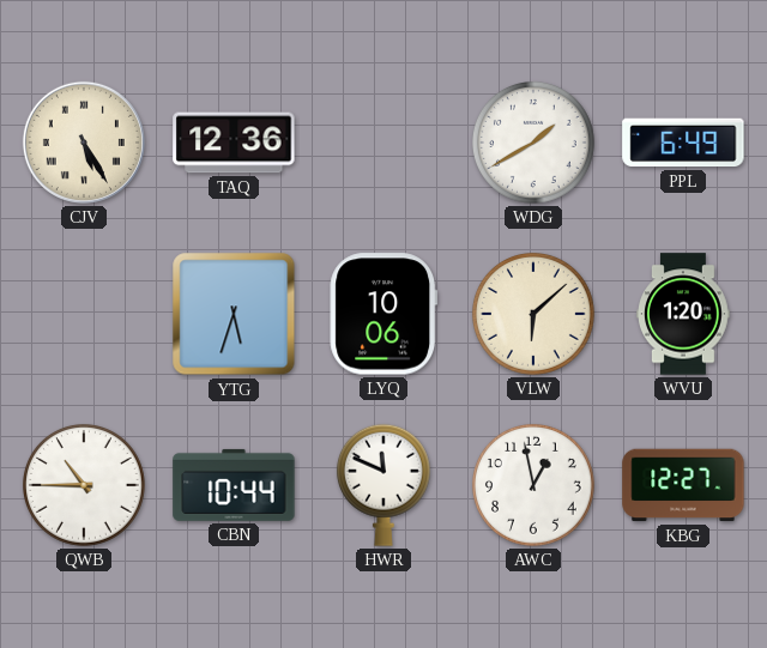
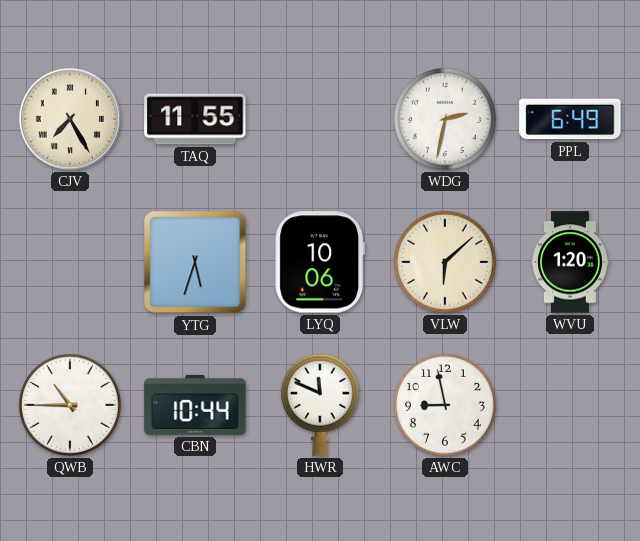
CJV: 5:25 -> 7:25 (70, 119)
TAQ: 12:36 -> 11:55 (195, 119)
WDG: 1:40 -> 2:32 (446, 120)
AWC: 12:58 -> 8:58 (446, 406)
KBG: 12:27 -> none (683, 485)
